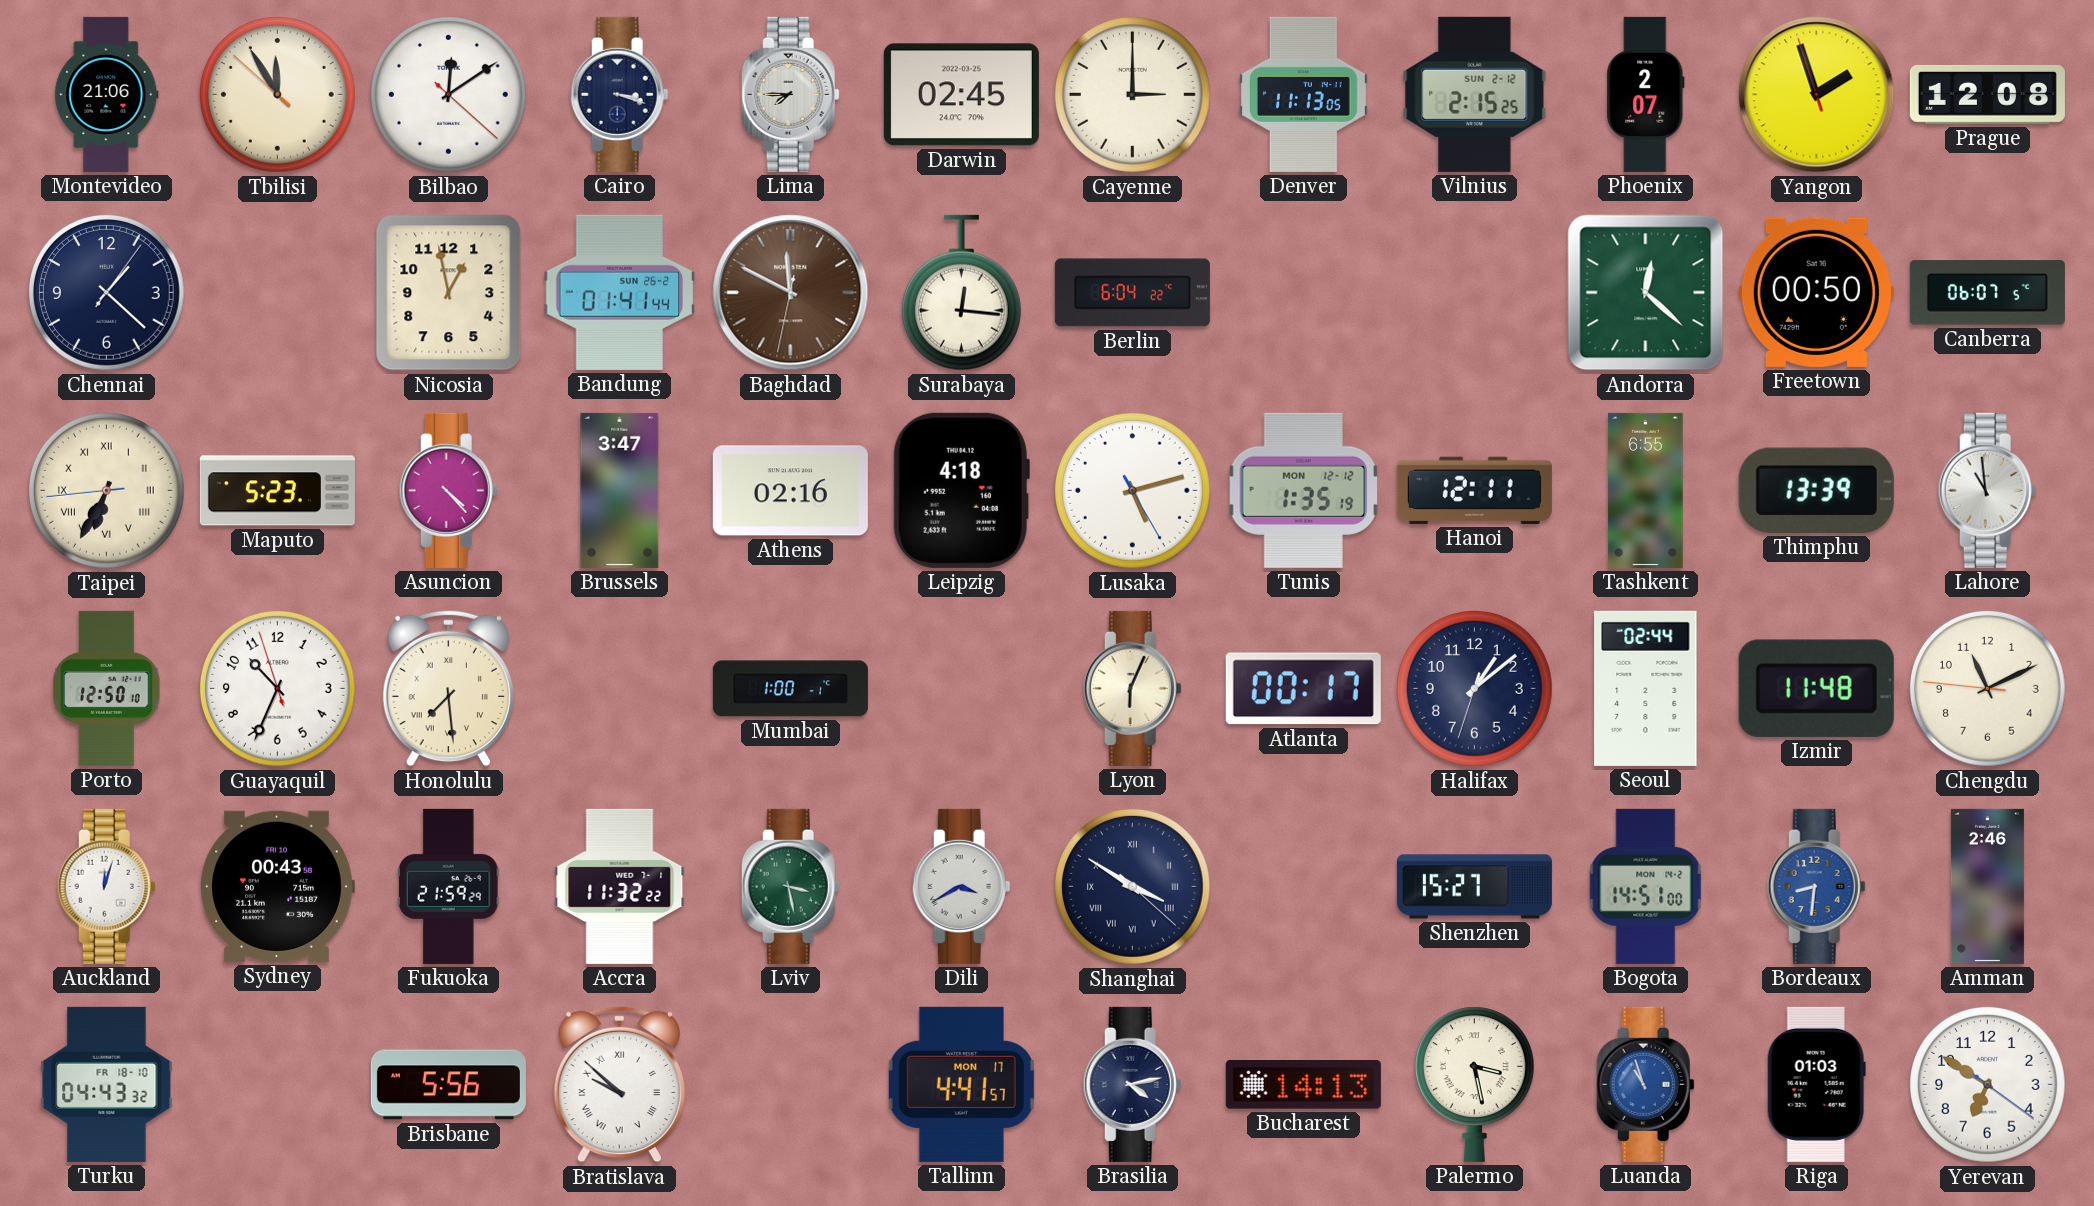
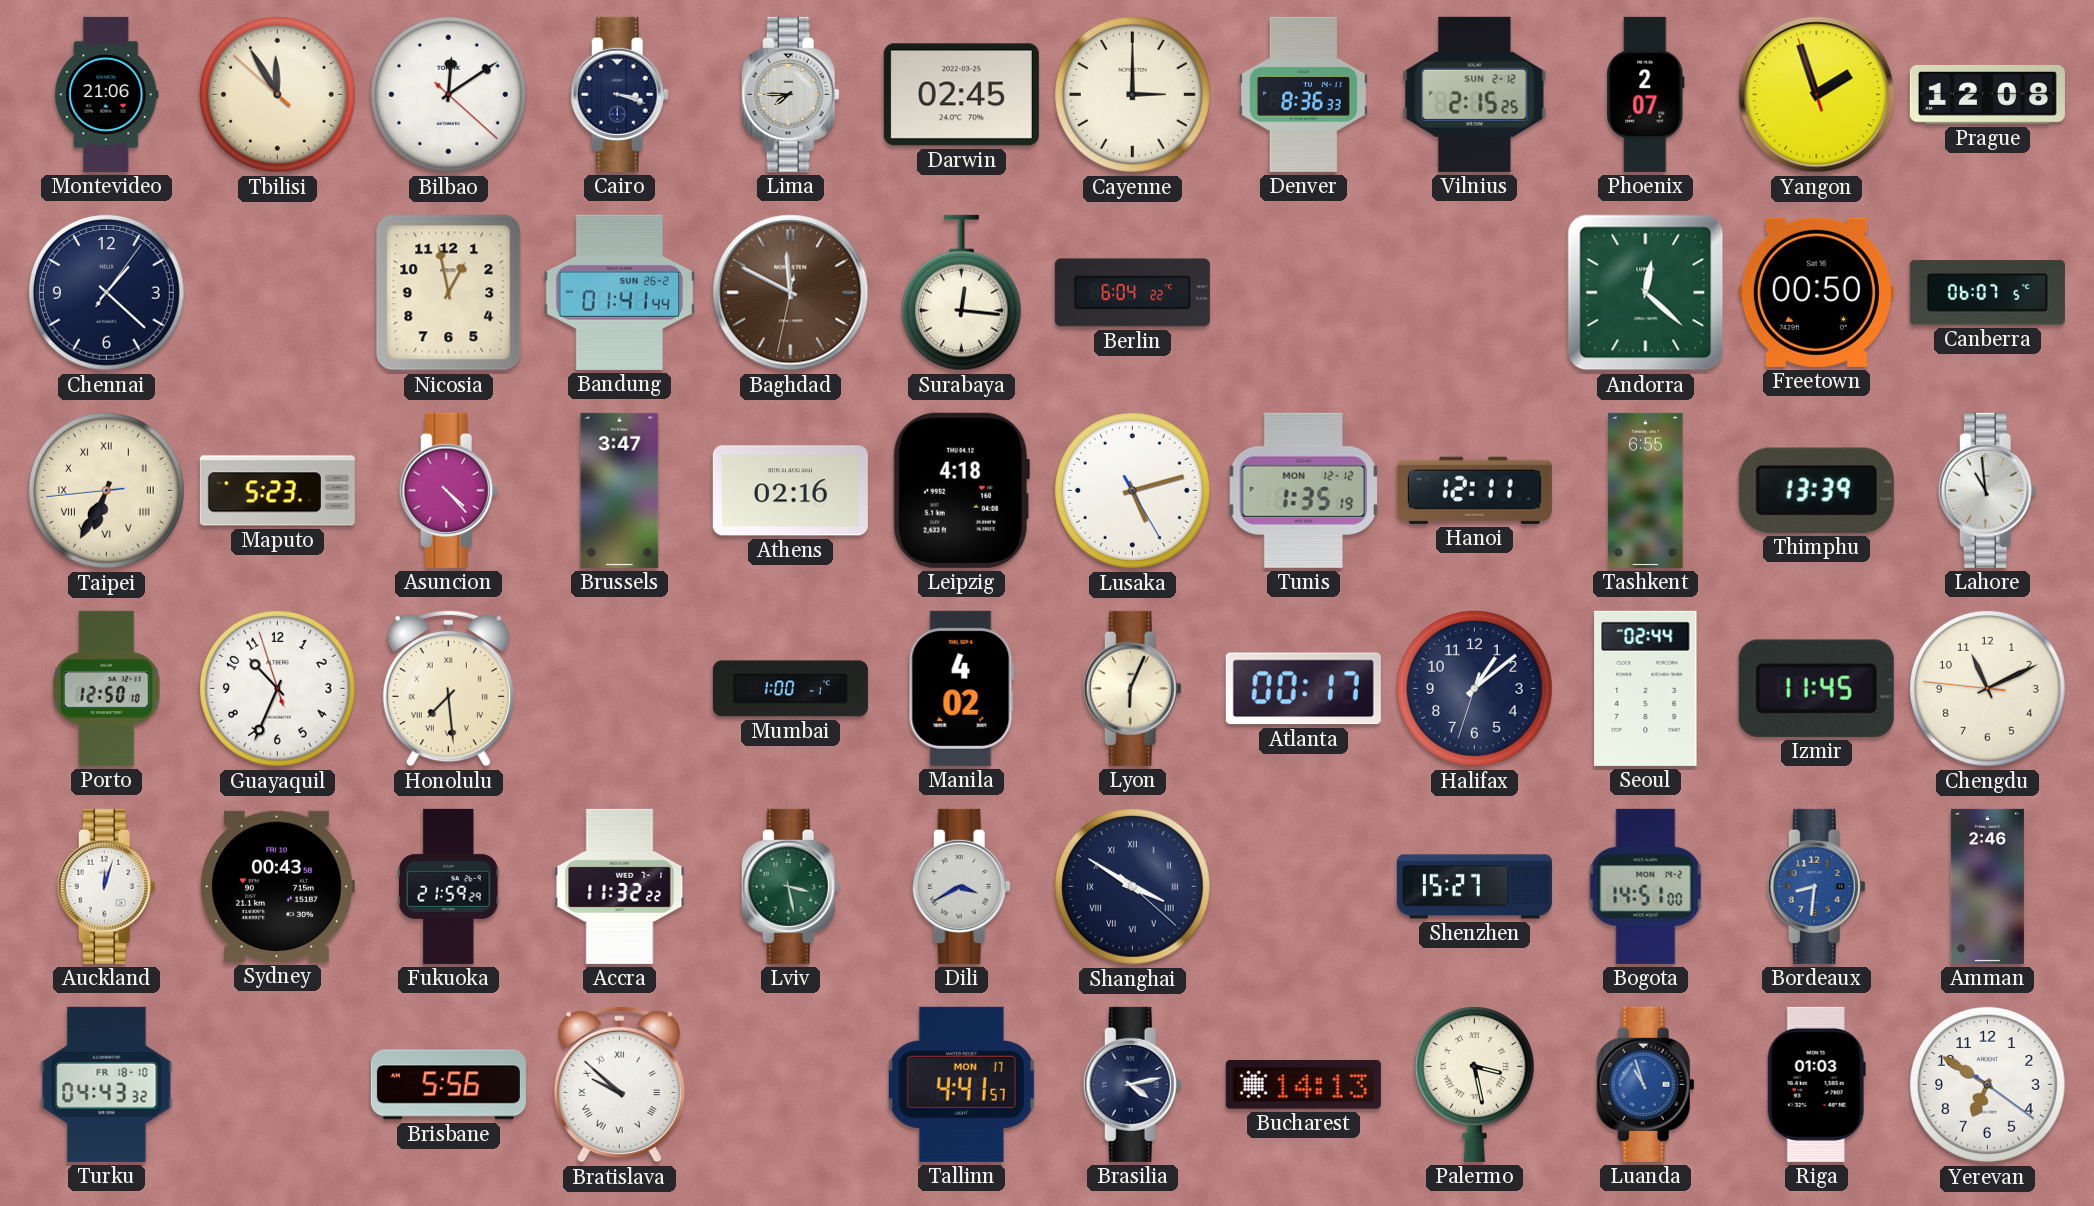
Denver: 11:13 -> 8:36 (1303, 94)
Manila: none -> 4:02 (961, 688)
Izmir: 11:48 -> 11:45 (1816, 688)
